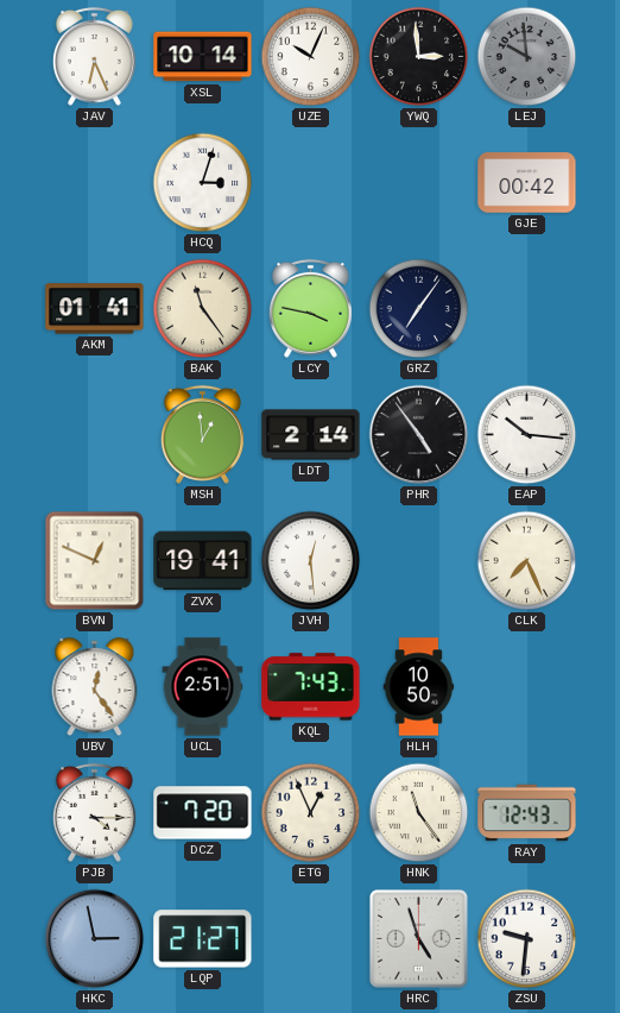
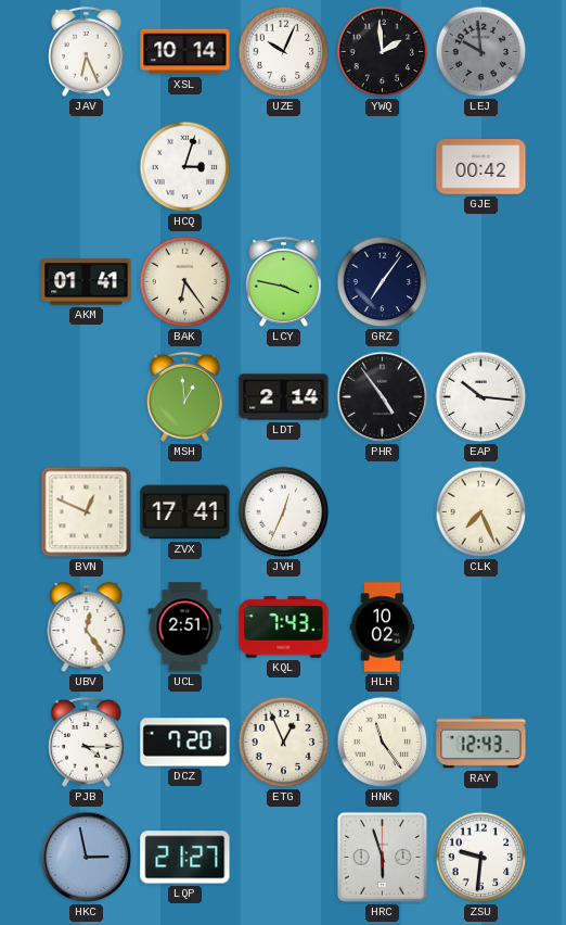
YWQ: 2:59 -> 1:59 (383, 52)
BAK: 11:24 -> 6:24 (185, 282)
ZVX: 19:41 -> 17:41 (185, 512)
JVH: 12:29 -> 12:34 (284, 512)
HLH: 10:50 -> 10:02 (383, 628)
HRC: 4:57 -> 5:57 (383, 858)
